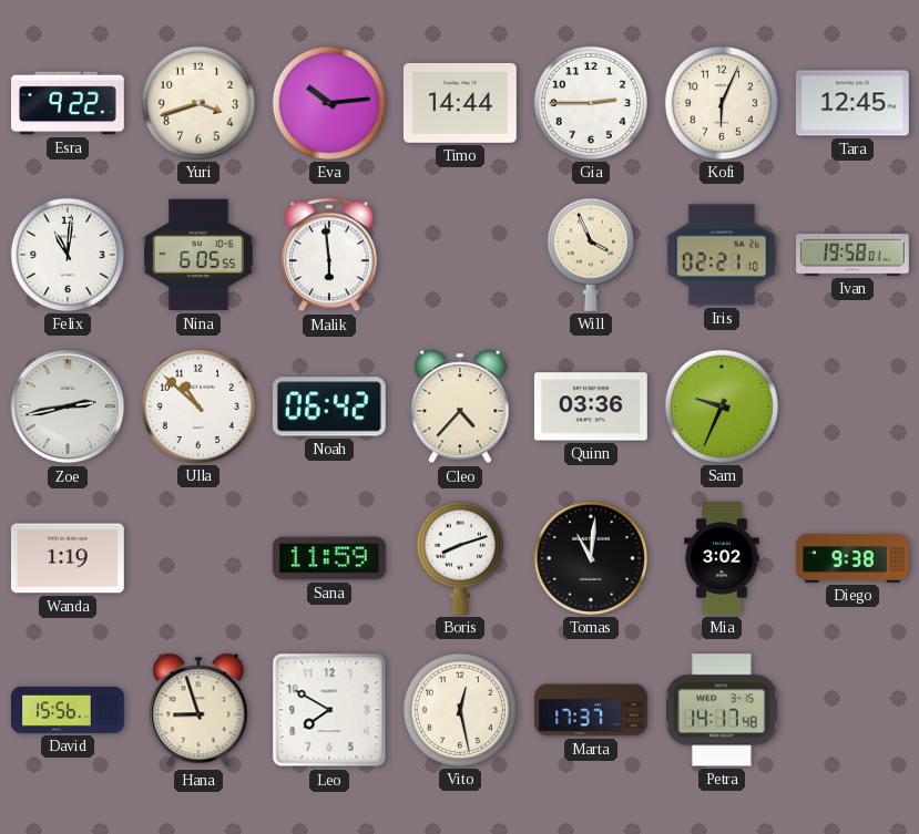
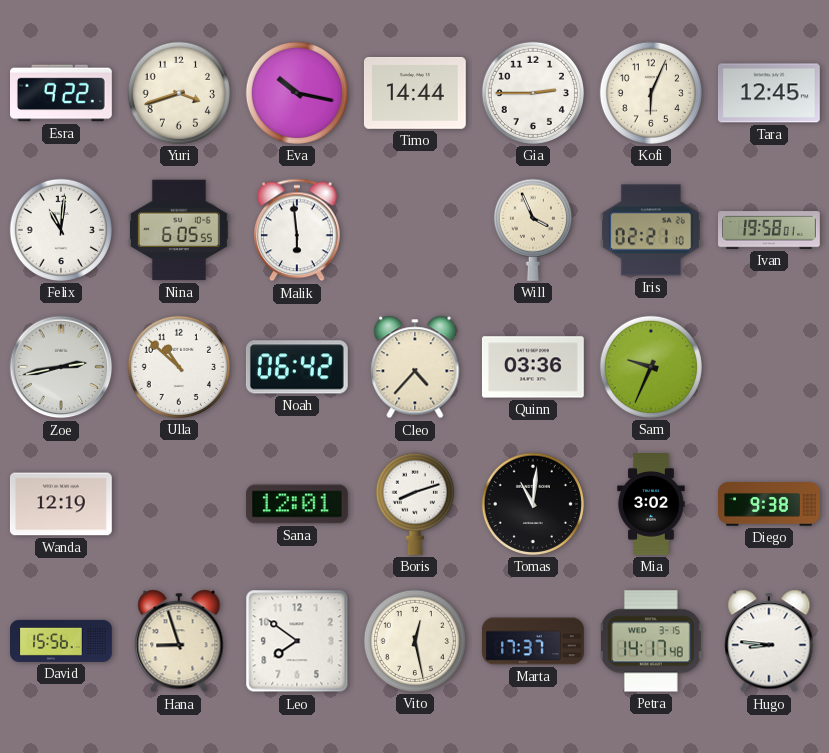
Eva: 10:14 -> 10:17 (297, 93)
Wanda: 1:19 -> 12:19 (61, 504)
Sana: 11:59 -> 12:01 (297, 504)
Leo: 7:50 -> 7:51 (297, 641)
Hugo: none -> 8:46 (769, 641)
